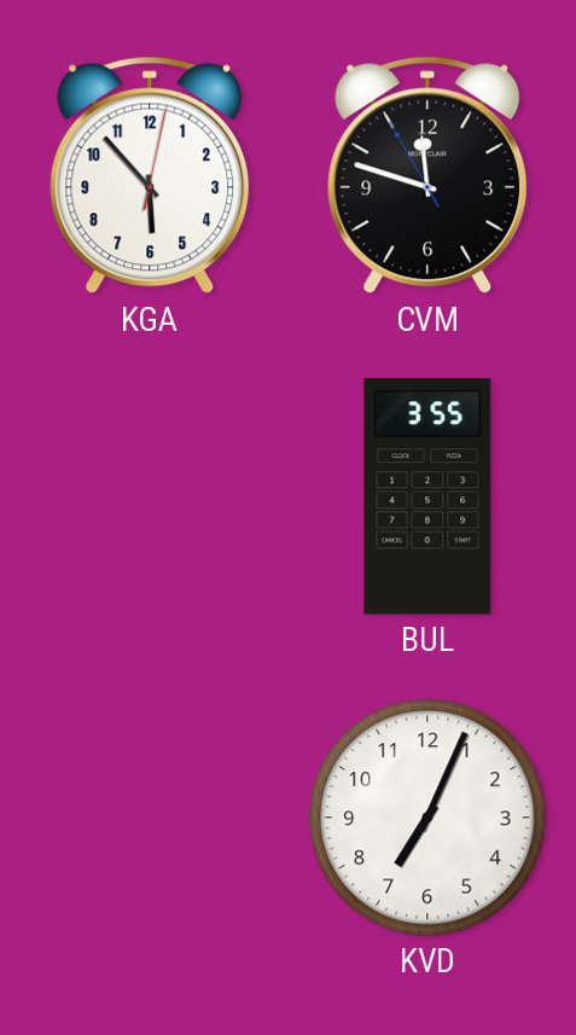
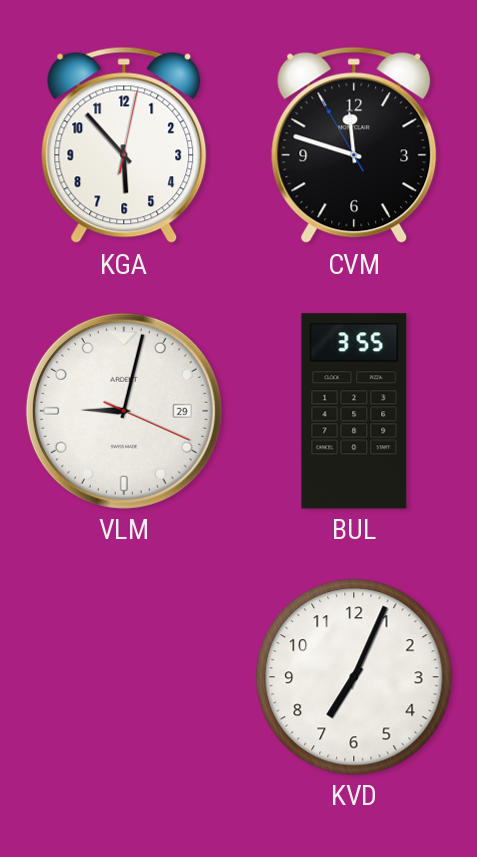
VLM: none -> 9:02 (124, 411)
